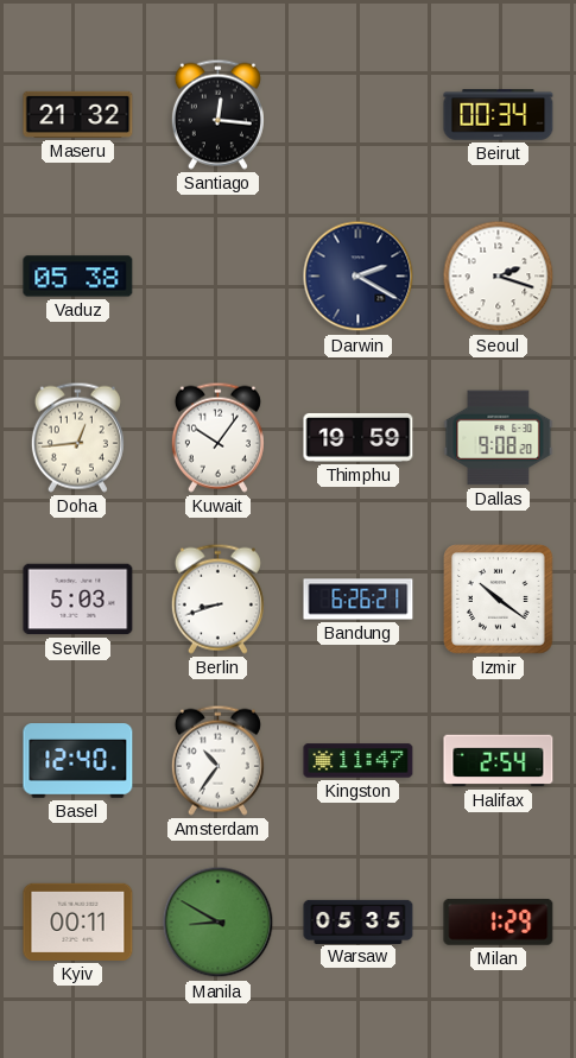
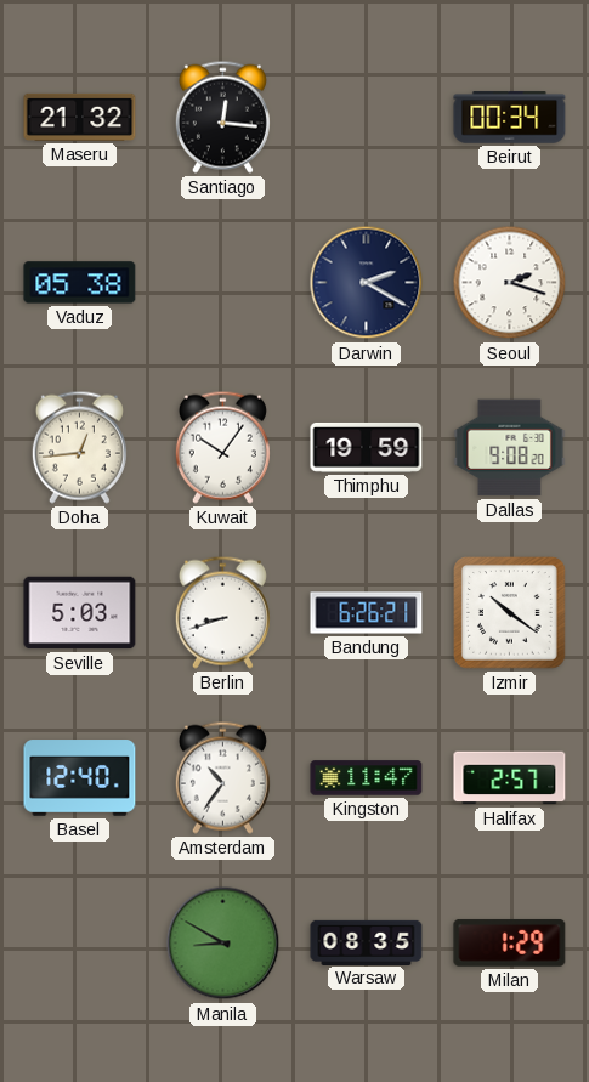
Halifax: 2:54 -> 2:57 (510, 778)
Kyiv: 00:11 -> none (78, 921)
Warsaw: 05:35 -> 08:35 (367, 942)
